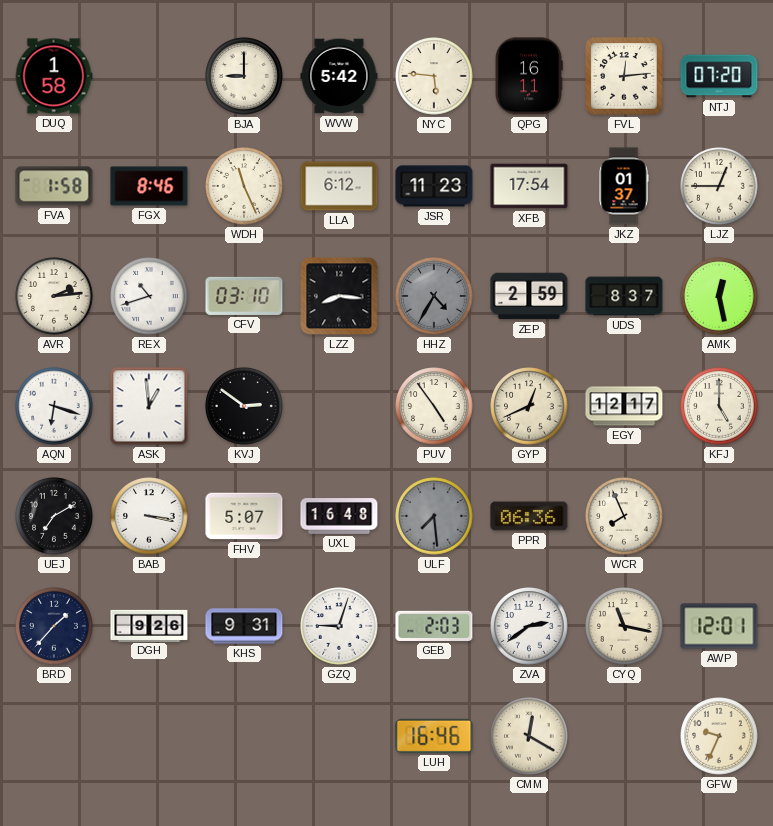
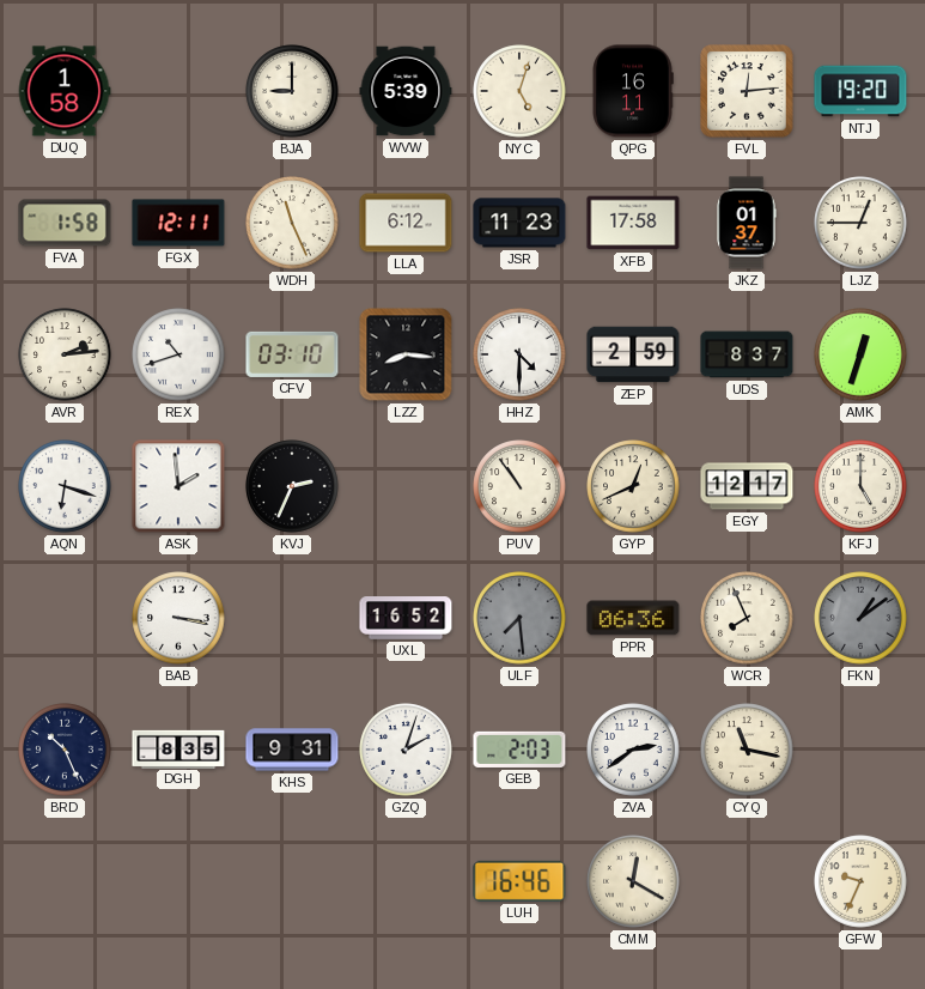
WVW: 5:42 -> 5:39 (406, 91)
NYC: 5:46 -> 5:03 (519, 91)
NTJ: 07:20 -> 19:20 (860, 91)
FGX: 8:46 -> 12:11 (178, 223)
XFB: 17:54 -> 17:58 (633, 223)
HHZ: 4:35 -> 4:30 (519, 354)
HHZ dial: grey -> white (519, 354)
AMK: 12:28 -> 12:33 (860, 354)
ASK: 12:59 -> 1:59 (178, 486)
KVJ: 2:51 -> 2:34 (292, 486)
PUV: 4:54 -> 10:54 (519, 486)
UEJ: 7:10 -> none (54, 516)
FHV: 5:07 -> none (244, 516)
UXL: 16:48 -> 16:52 (406, 618)
FKN: none -> 1:09 (860, 618)
BRD: 1:37 -> 10:26 (65, 750)
DGH: 9:26 -> 8:35 (178, 748)
GZQ: 9:03 -> 2:03 (406, 750)
AWP: 12:01 -> none (719, 626)
